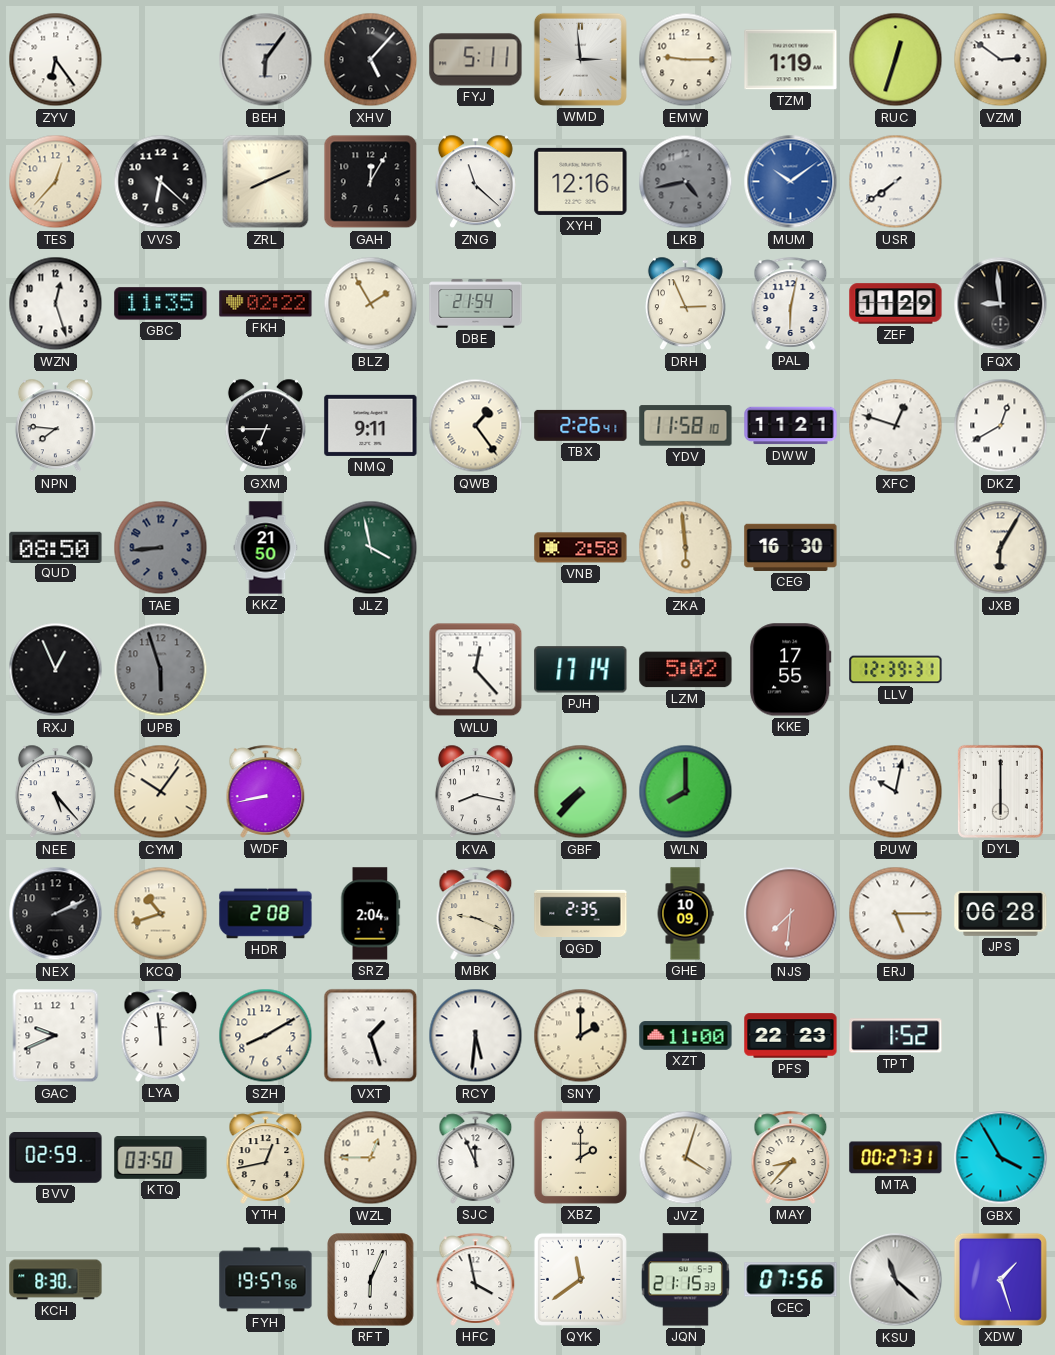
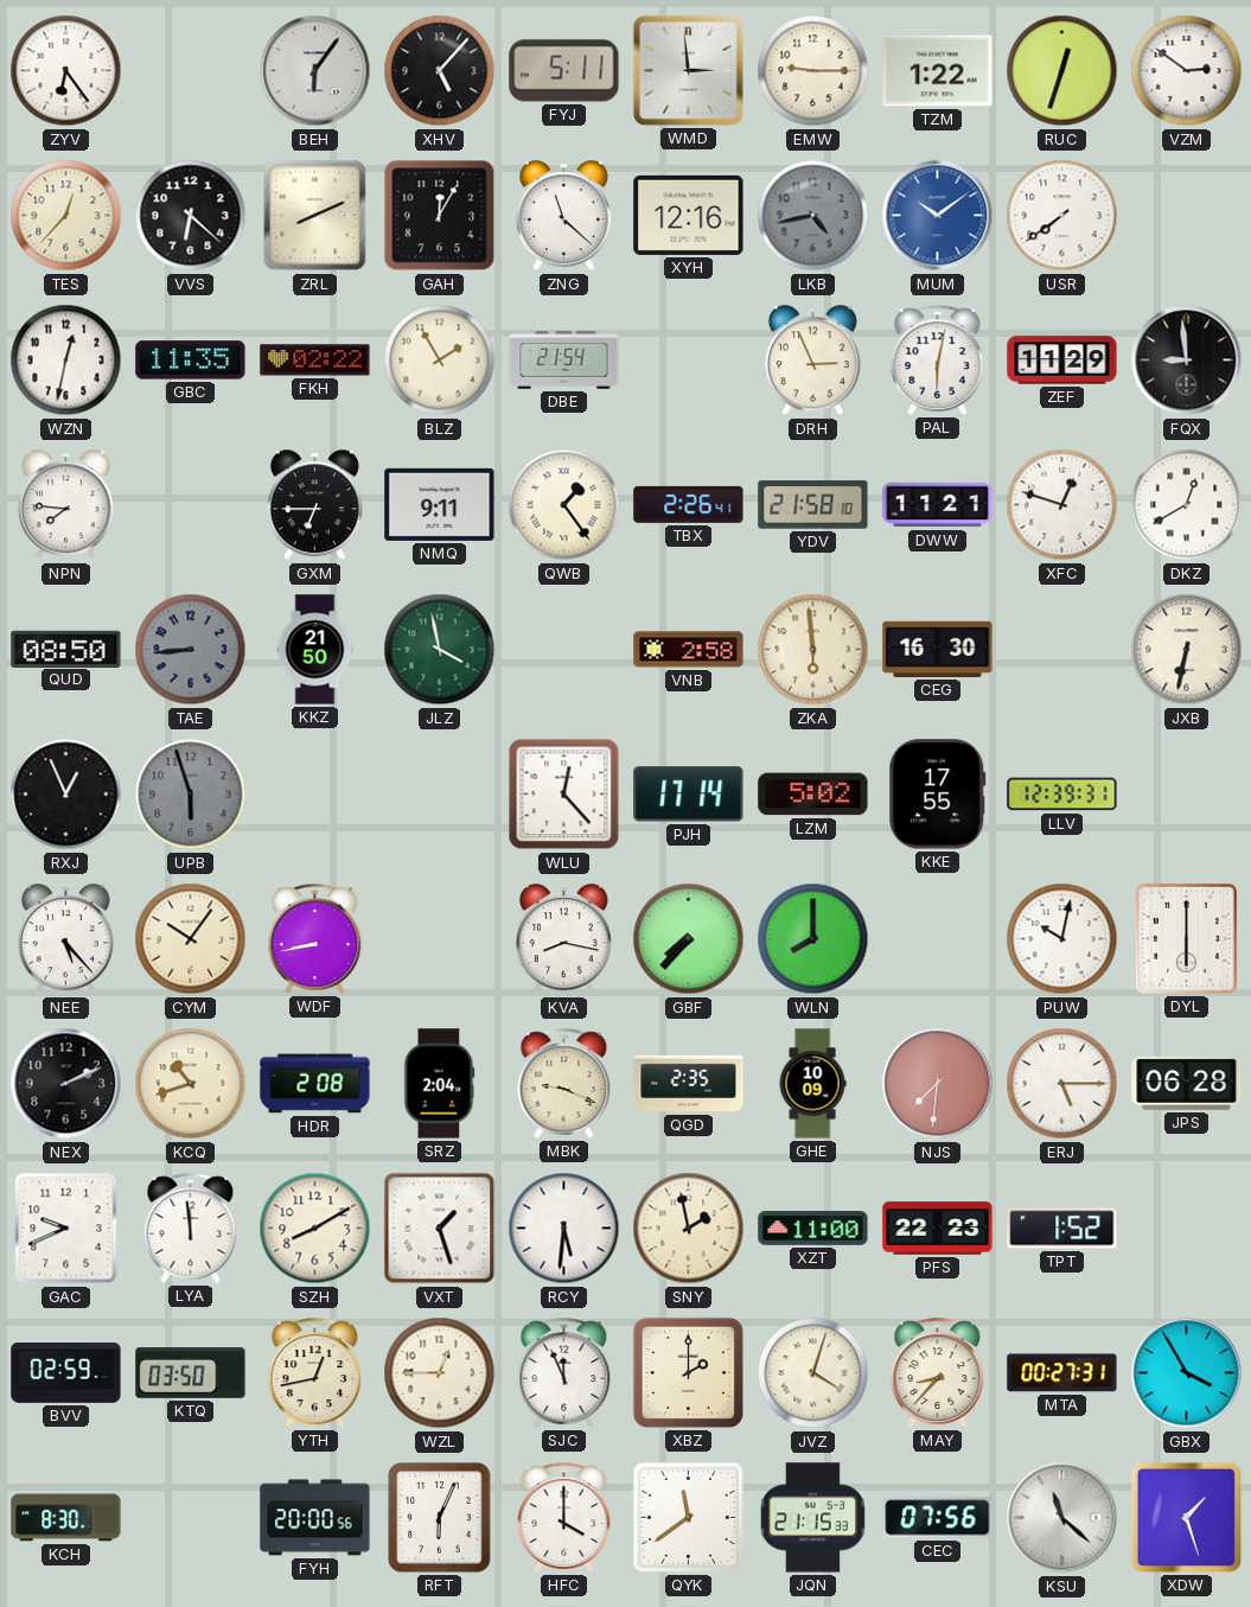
TZM: 1:19 -> 1:22 (938, 71)
WZN: 12:27 -> 12:32 (66, 361)
YDV: 11:58 -> 21:58 (813, 505)
JXB: 6:05 -> 6:32 (1187, 650)
SNY: 2:00 -> 1:58 (689, 1229)
FYH: 19:57 -> 20:00 (315, 1518)
HFC: 3:58 -> 4:00 (564, 1517)
